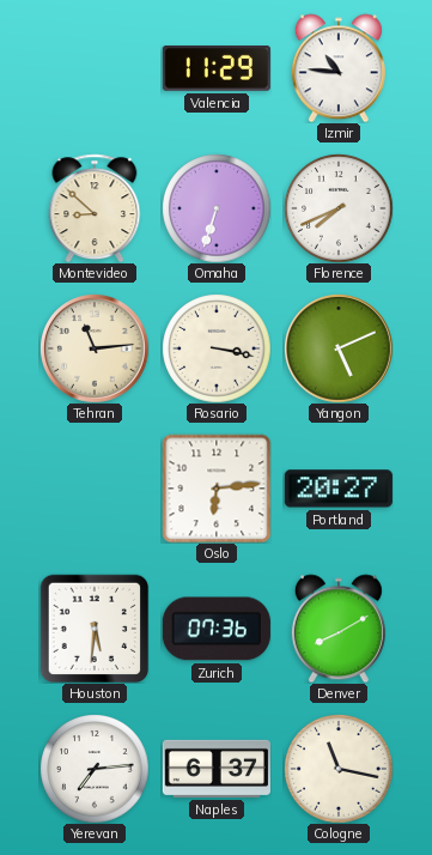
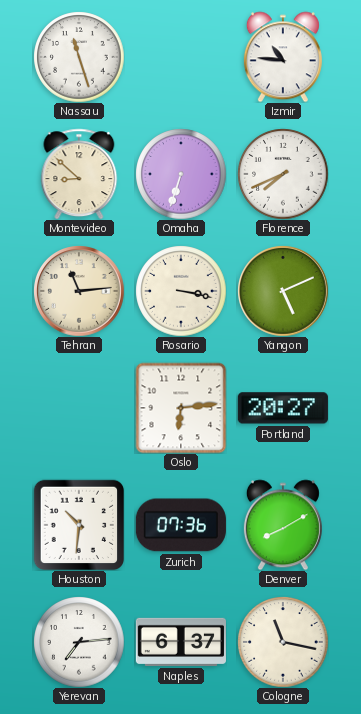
Nassau: none -> 11:27 (79, 57)
Valencia: 11:29 -> none (217, 69)
Houston: 5:31 -> 10:31 (78, 524)
